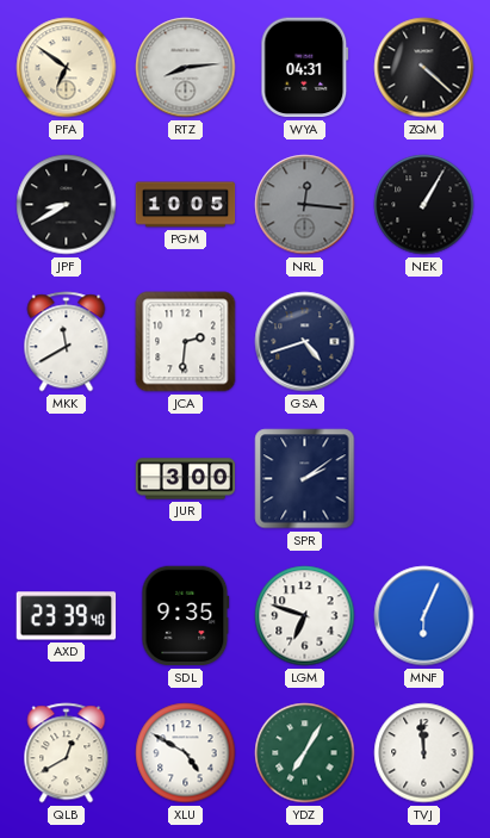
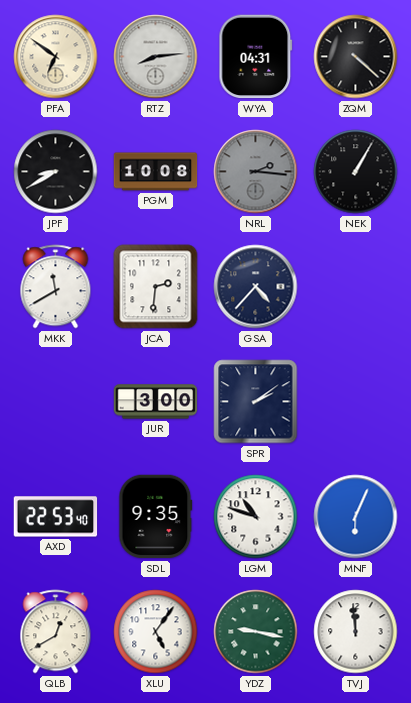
PGM: 10:05 -> 10:08 (156, 172)
NRL: 12:16 -> 2:16 (256, 172)
GSA: 4:42 -> 4:37 (256, 287)
AXD: 23:39 -> 22:53 (56, 517)
LGM: 6:48 -> 10:48 (256, 517)
XLU: 4:50 -> 5:06 (156, 632)
YDZ: 7:05 -> 9:17 (256, 632)
